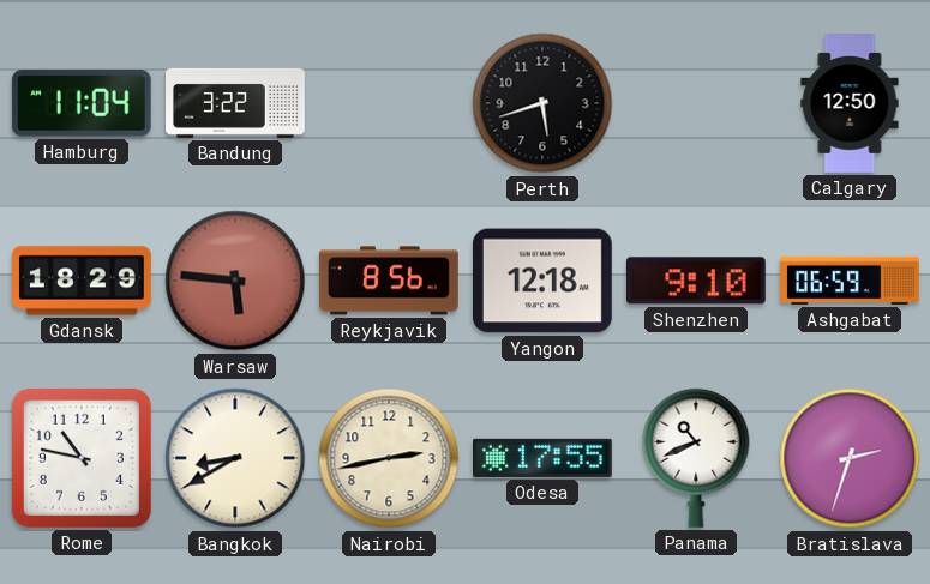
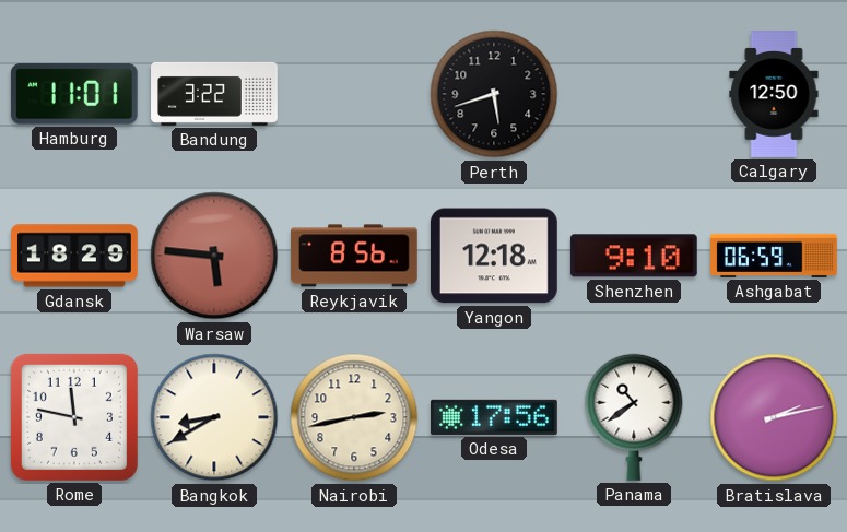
Hamburg: 11:04 -> 11:01 (74, 94)
Rome: 10:47 -> 11:47 (74, 417)
Odesa: 17:55 -> 17:56 (495, 417)
Panama: 10:41 -> 10:39 (634, 417)
Bratislava: 2:33 -> 2:13 (774, 417)
